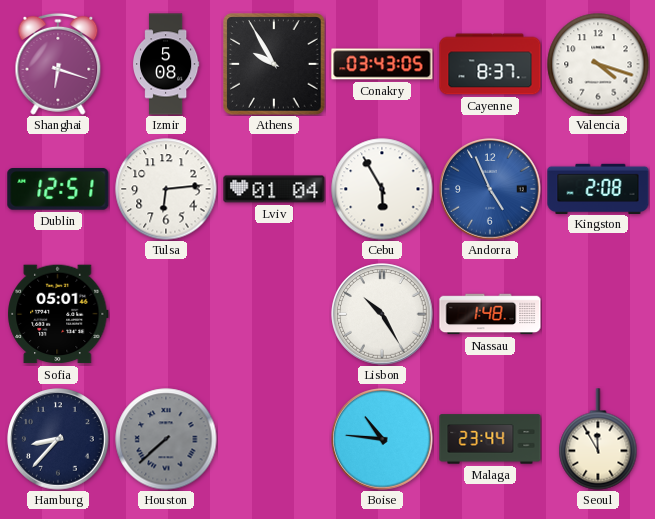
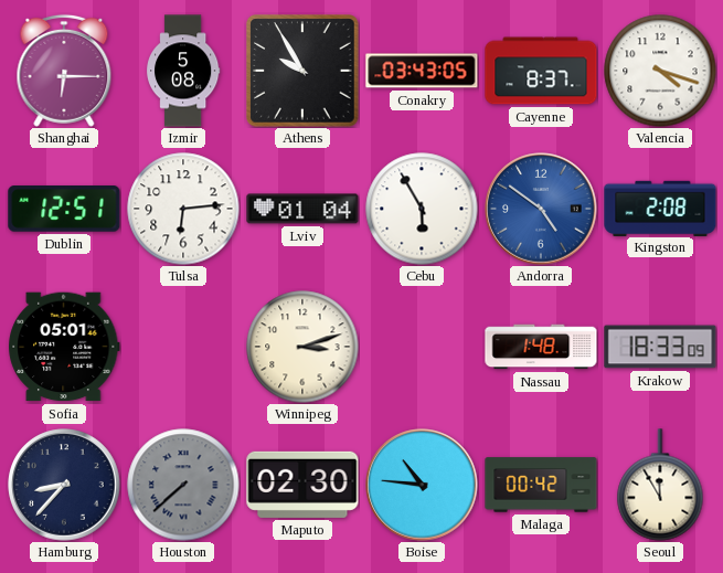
Shanghai: 6:18 -> 6:15 (64, 71)
Andorra: 4:56 -> 4:51 (541, 209)
Winnipeg: none -> 3:12 (302, 347)
Lisbon: 10:25 -> none (382, 314)
Krakow: none -> 18:33 (660, 347)
Maputo: none -> 02:30 (302, 485)
Malaga: 23:44 -> 00:42 (541, 485)
